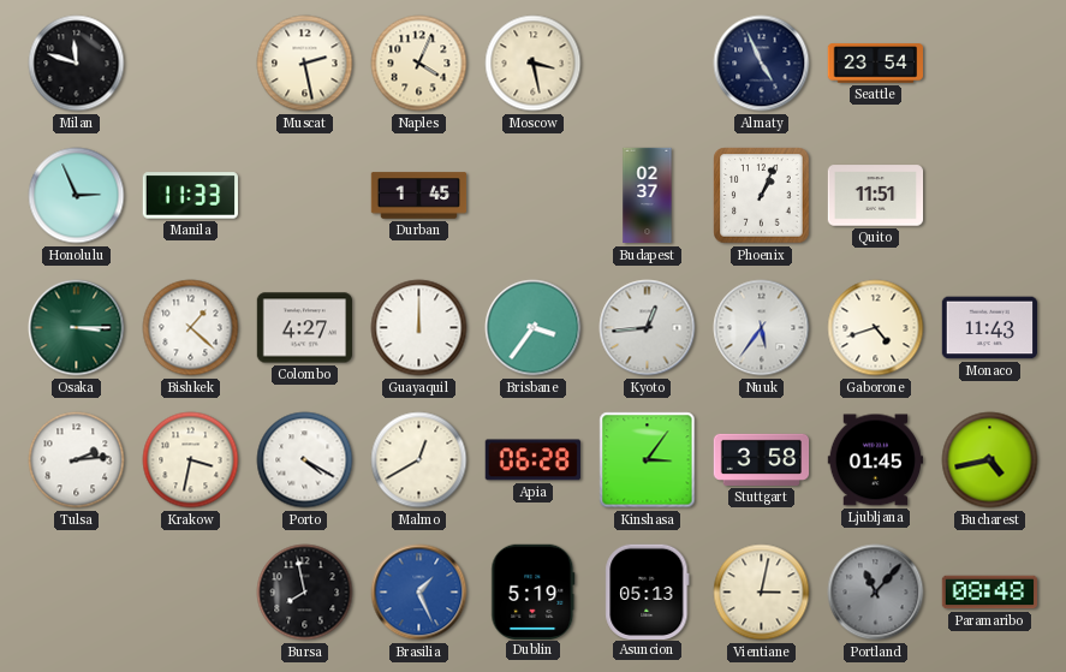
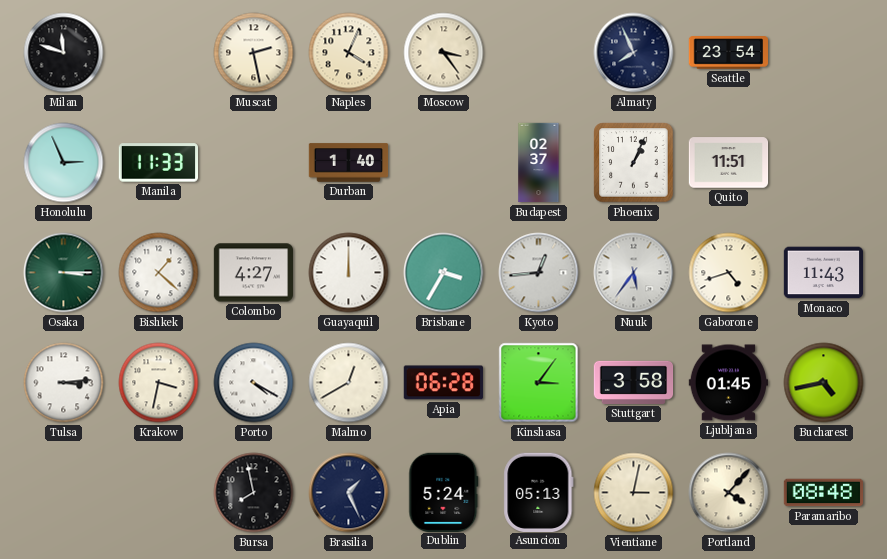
Moscow: 3:28 -> 3:24 (444, 53)
Almaty: 4:56 -> 7:56 (634, 53)
Durban: 1:45 -> 1:40 (349, 163)
Brisbane: 3:36 -> 3:35 (444, 273)
Tulsa: 2:14 -> 3:14 (64, 383)
Brasilia dial: blue -> navy (349, 493)
Dublin: 5:19 -> 5:24 (444, 492)
Portland: 11:07 -> 4:07 (729, 493)
Portland dial: grey -> cream (729, 493)
